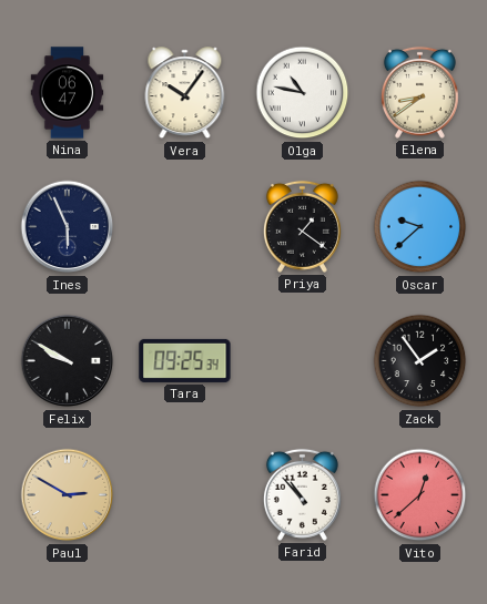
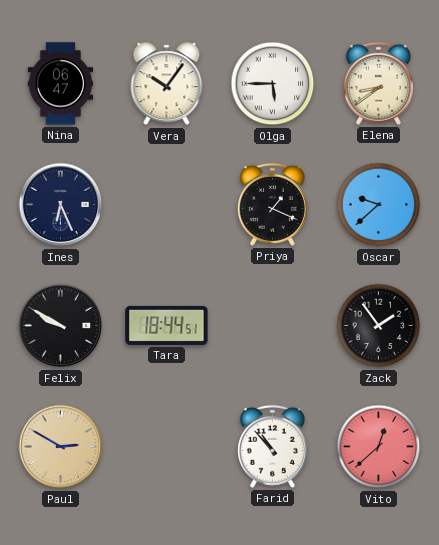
Olga: 10:47 -> 5:45 (273, 84)
Ines: 5:56 -> 6:26 (61, 205)
Priya: 1:21 -> 1:19 (272, 204)
Tara: 09:25 -> 18:44 (167, 325)
